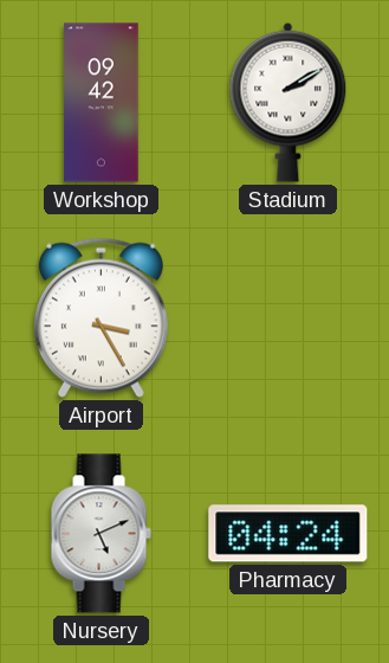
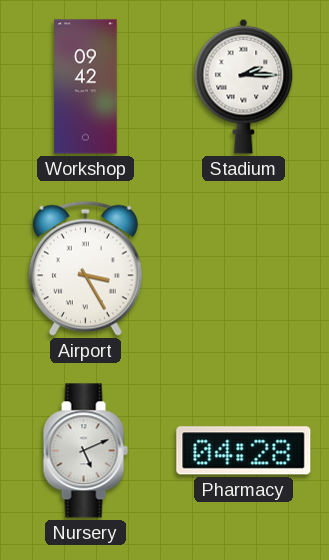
Stadium: 2:10 -> 2:15 (244, 86)
Pharmacy: 04:24 -> 04:28 (244, 451)
